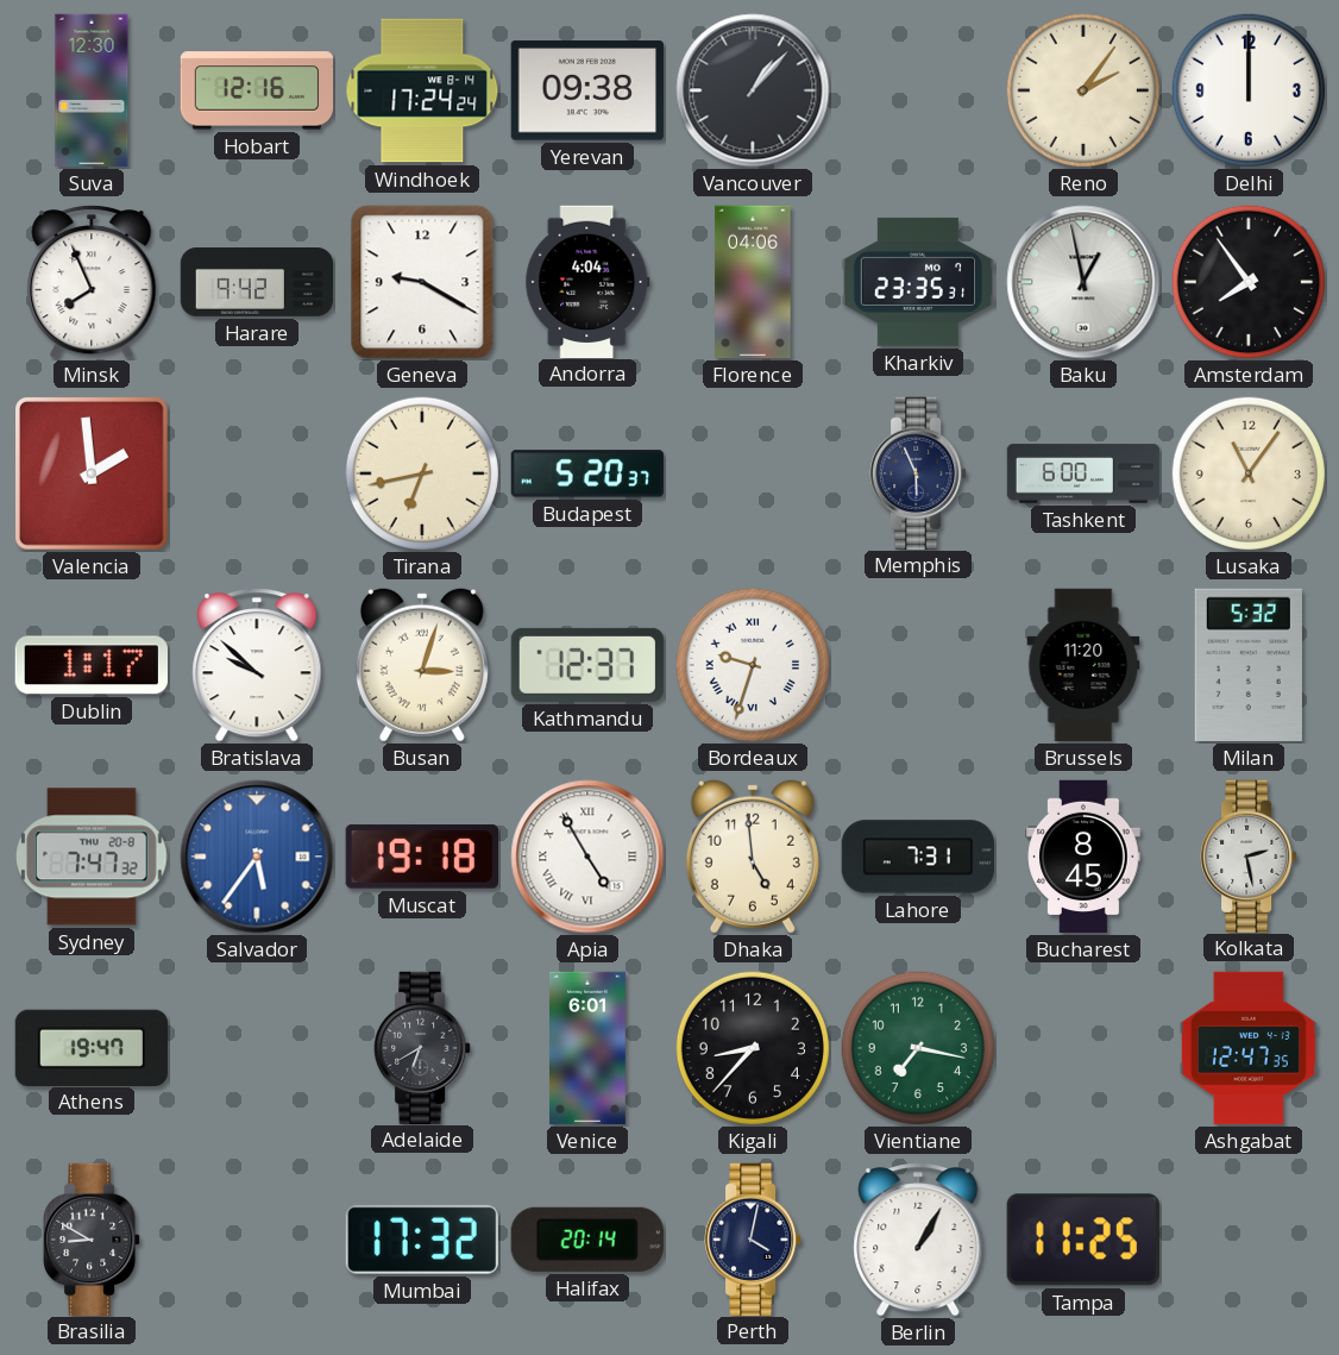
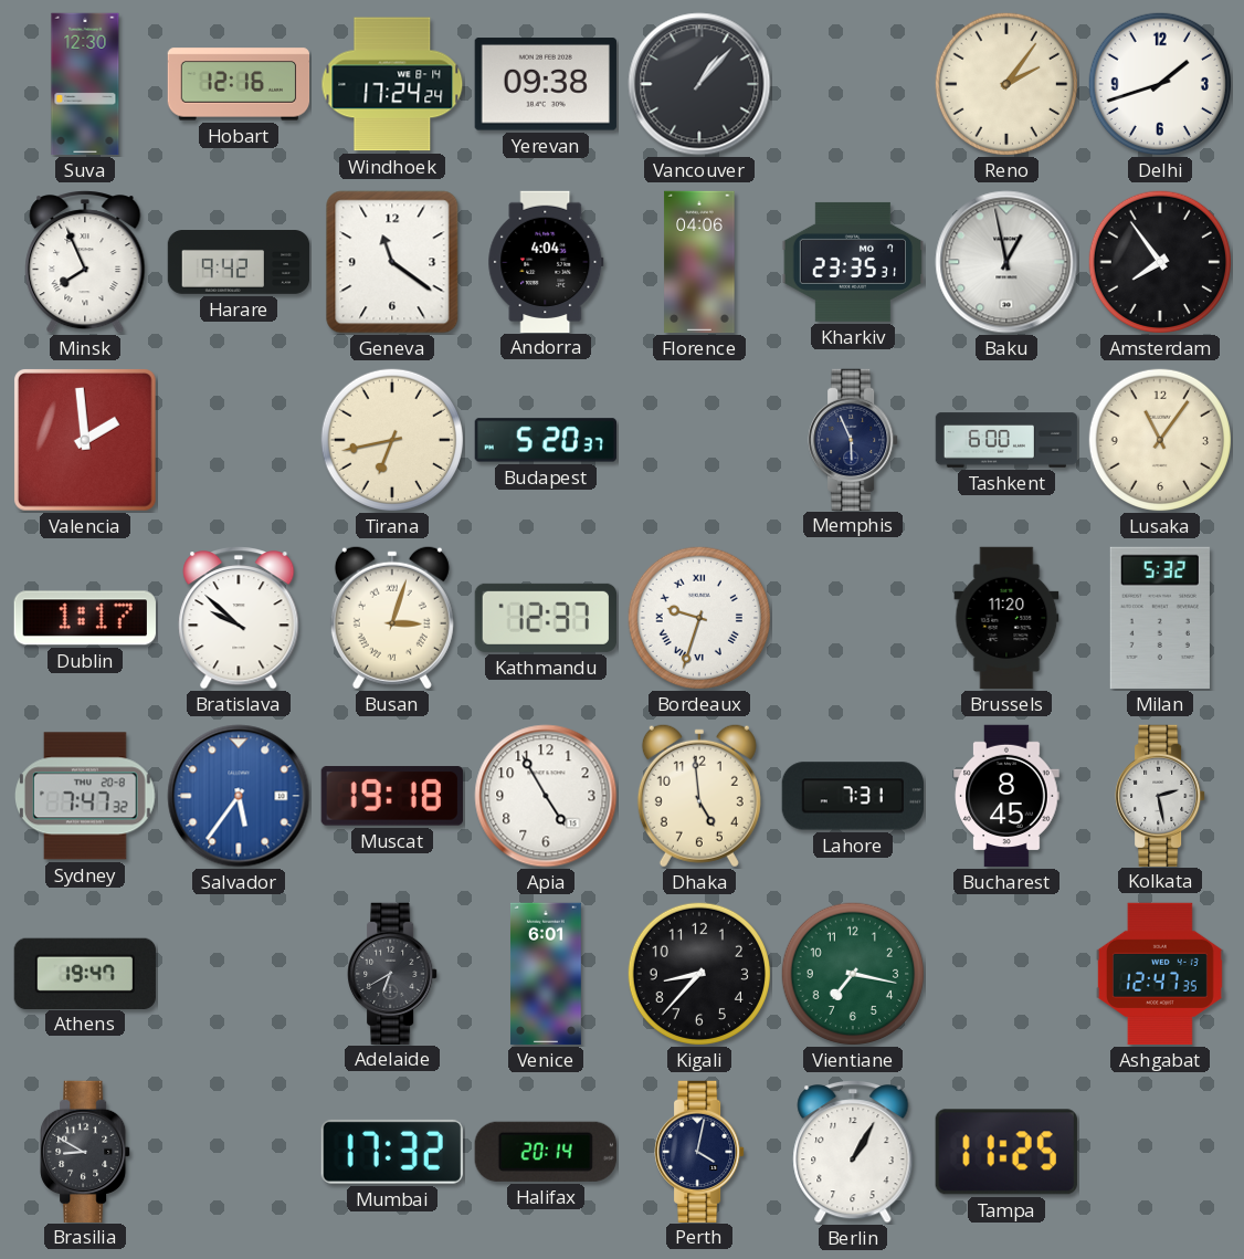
Delhi: 12:00 -> 1:42 (1159, 83)
Geneva: 9:20 -> 11:21 (392, 262)
Apia numerals: Roman -> Arabic (546, 796)
